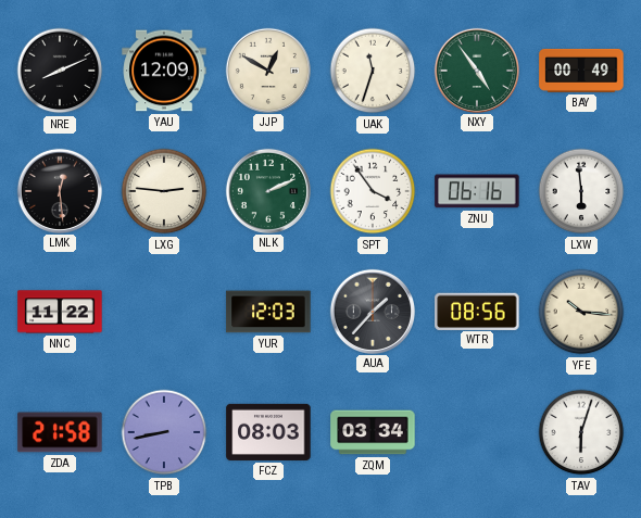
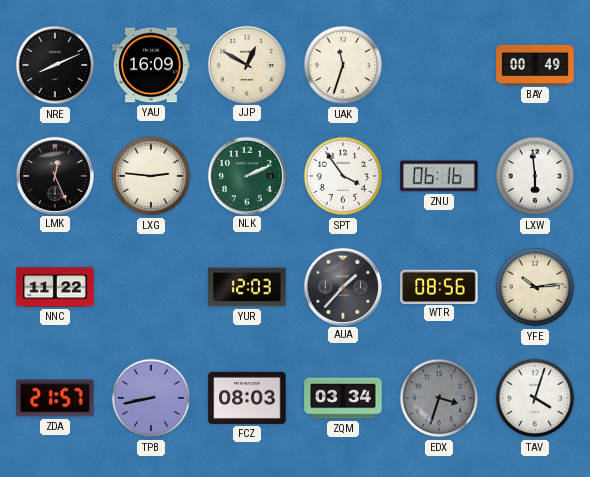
YAU: 12:09 -> 16:09 (151, 65)
NXY: 4:54 -> none (476, 70)
LMK: 12:29 -> 12:26 (54, 175)
YFE: 10:16 -> 10:14 (535, 287)
ZDA: 21:58 -> 21:57 (55, 398)
EDX: none -> 3:33 (439, 398)
TAV: 6:03 -> 4:03 (535, 398)
